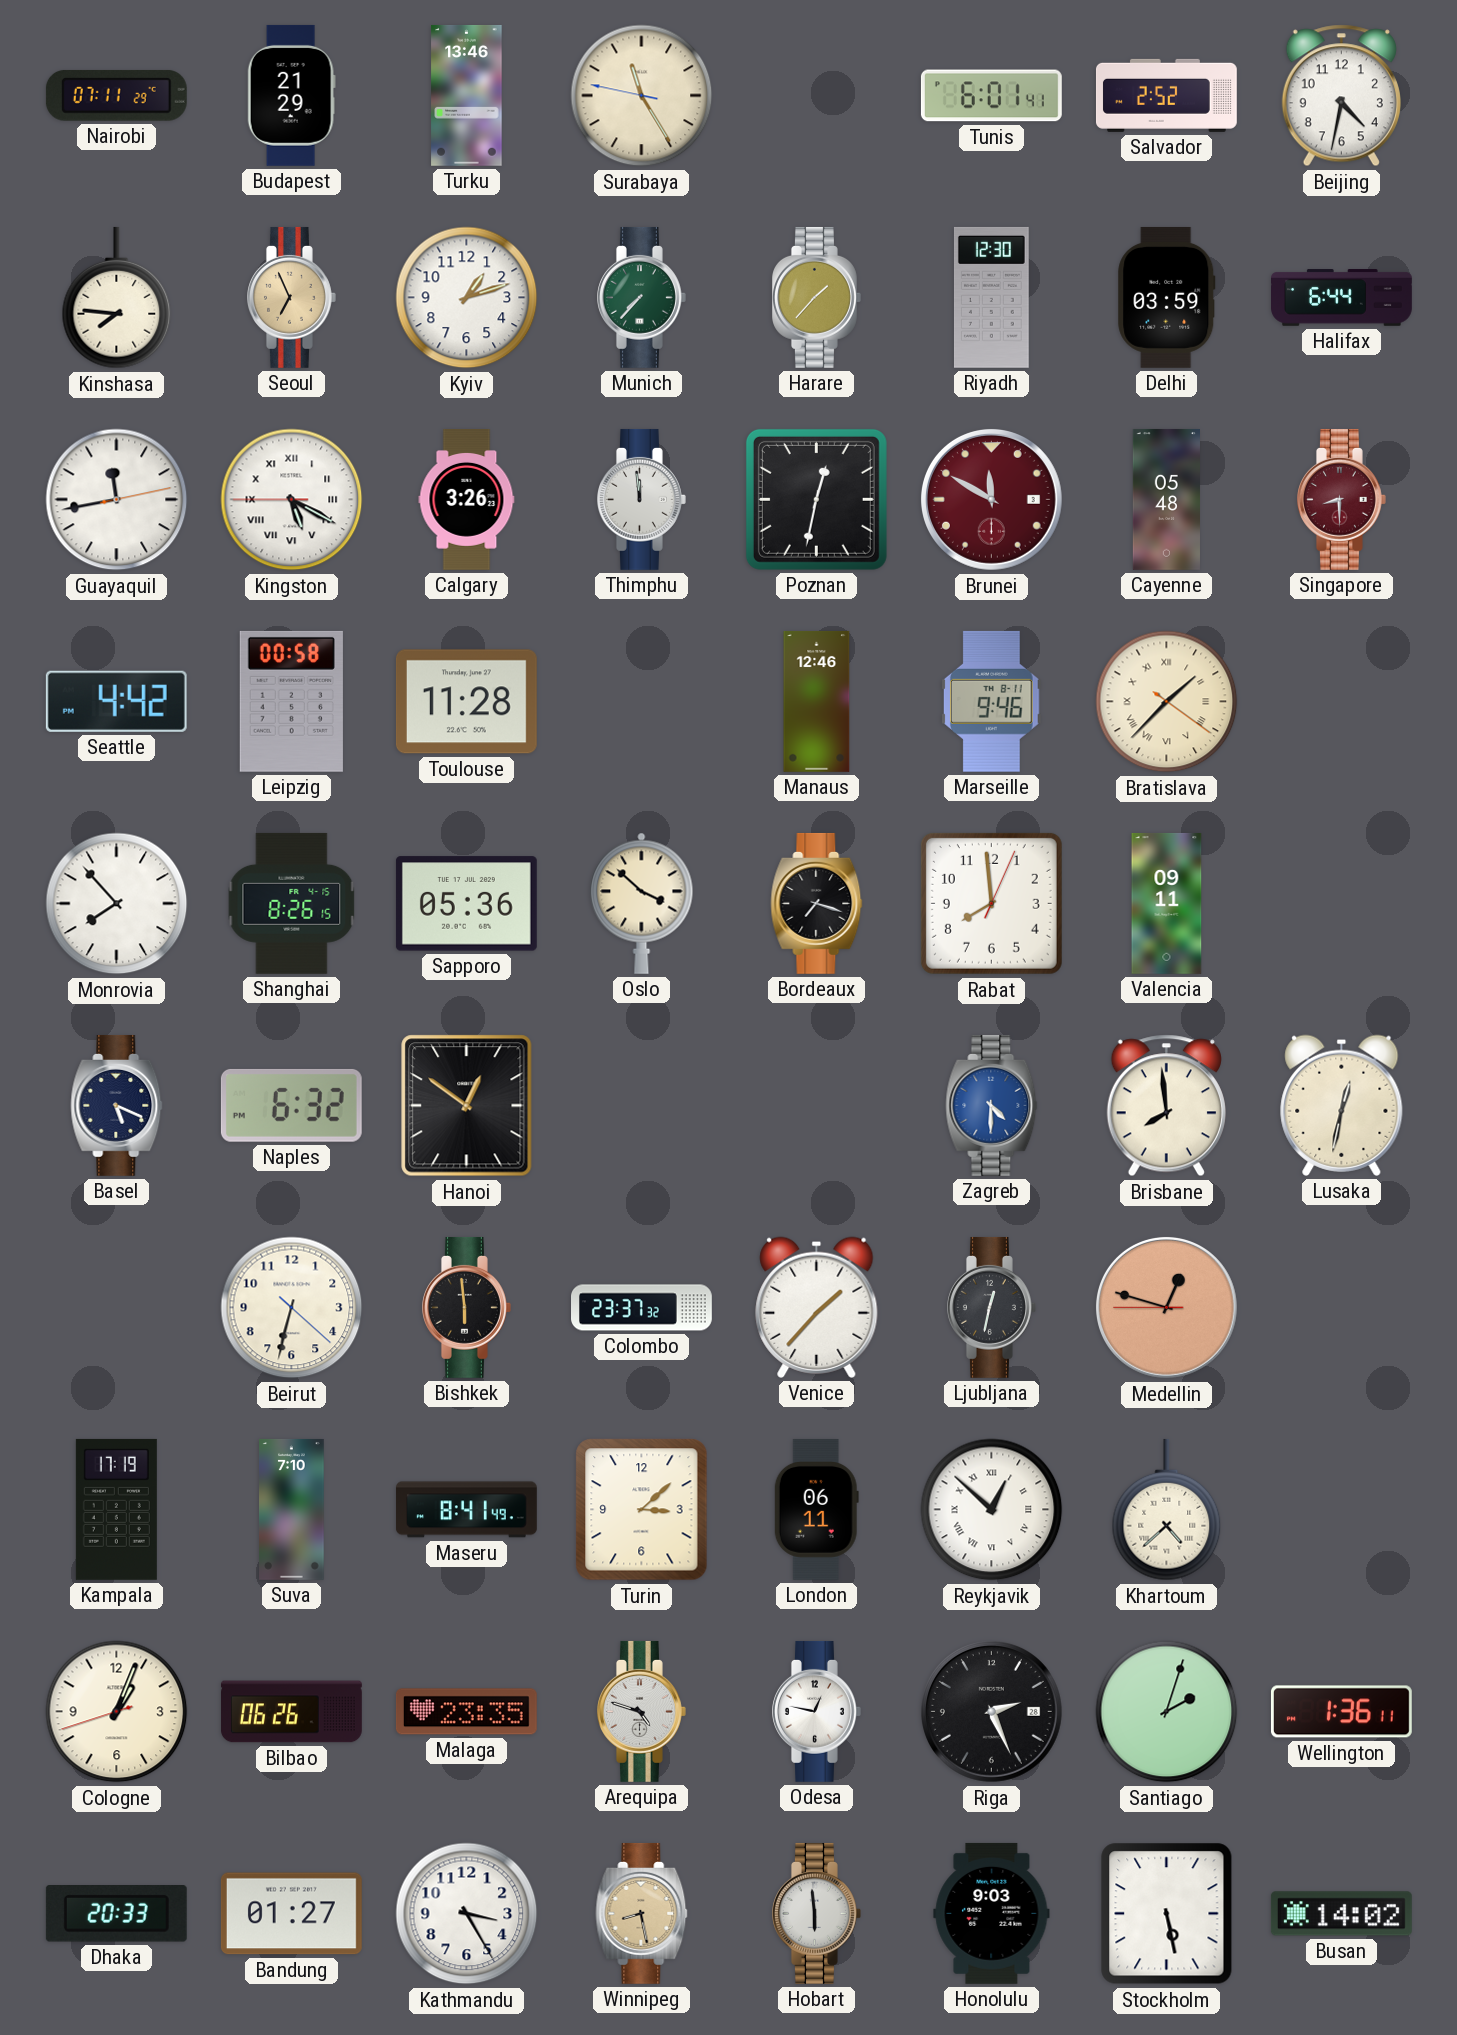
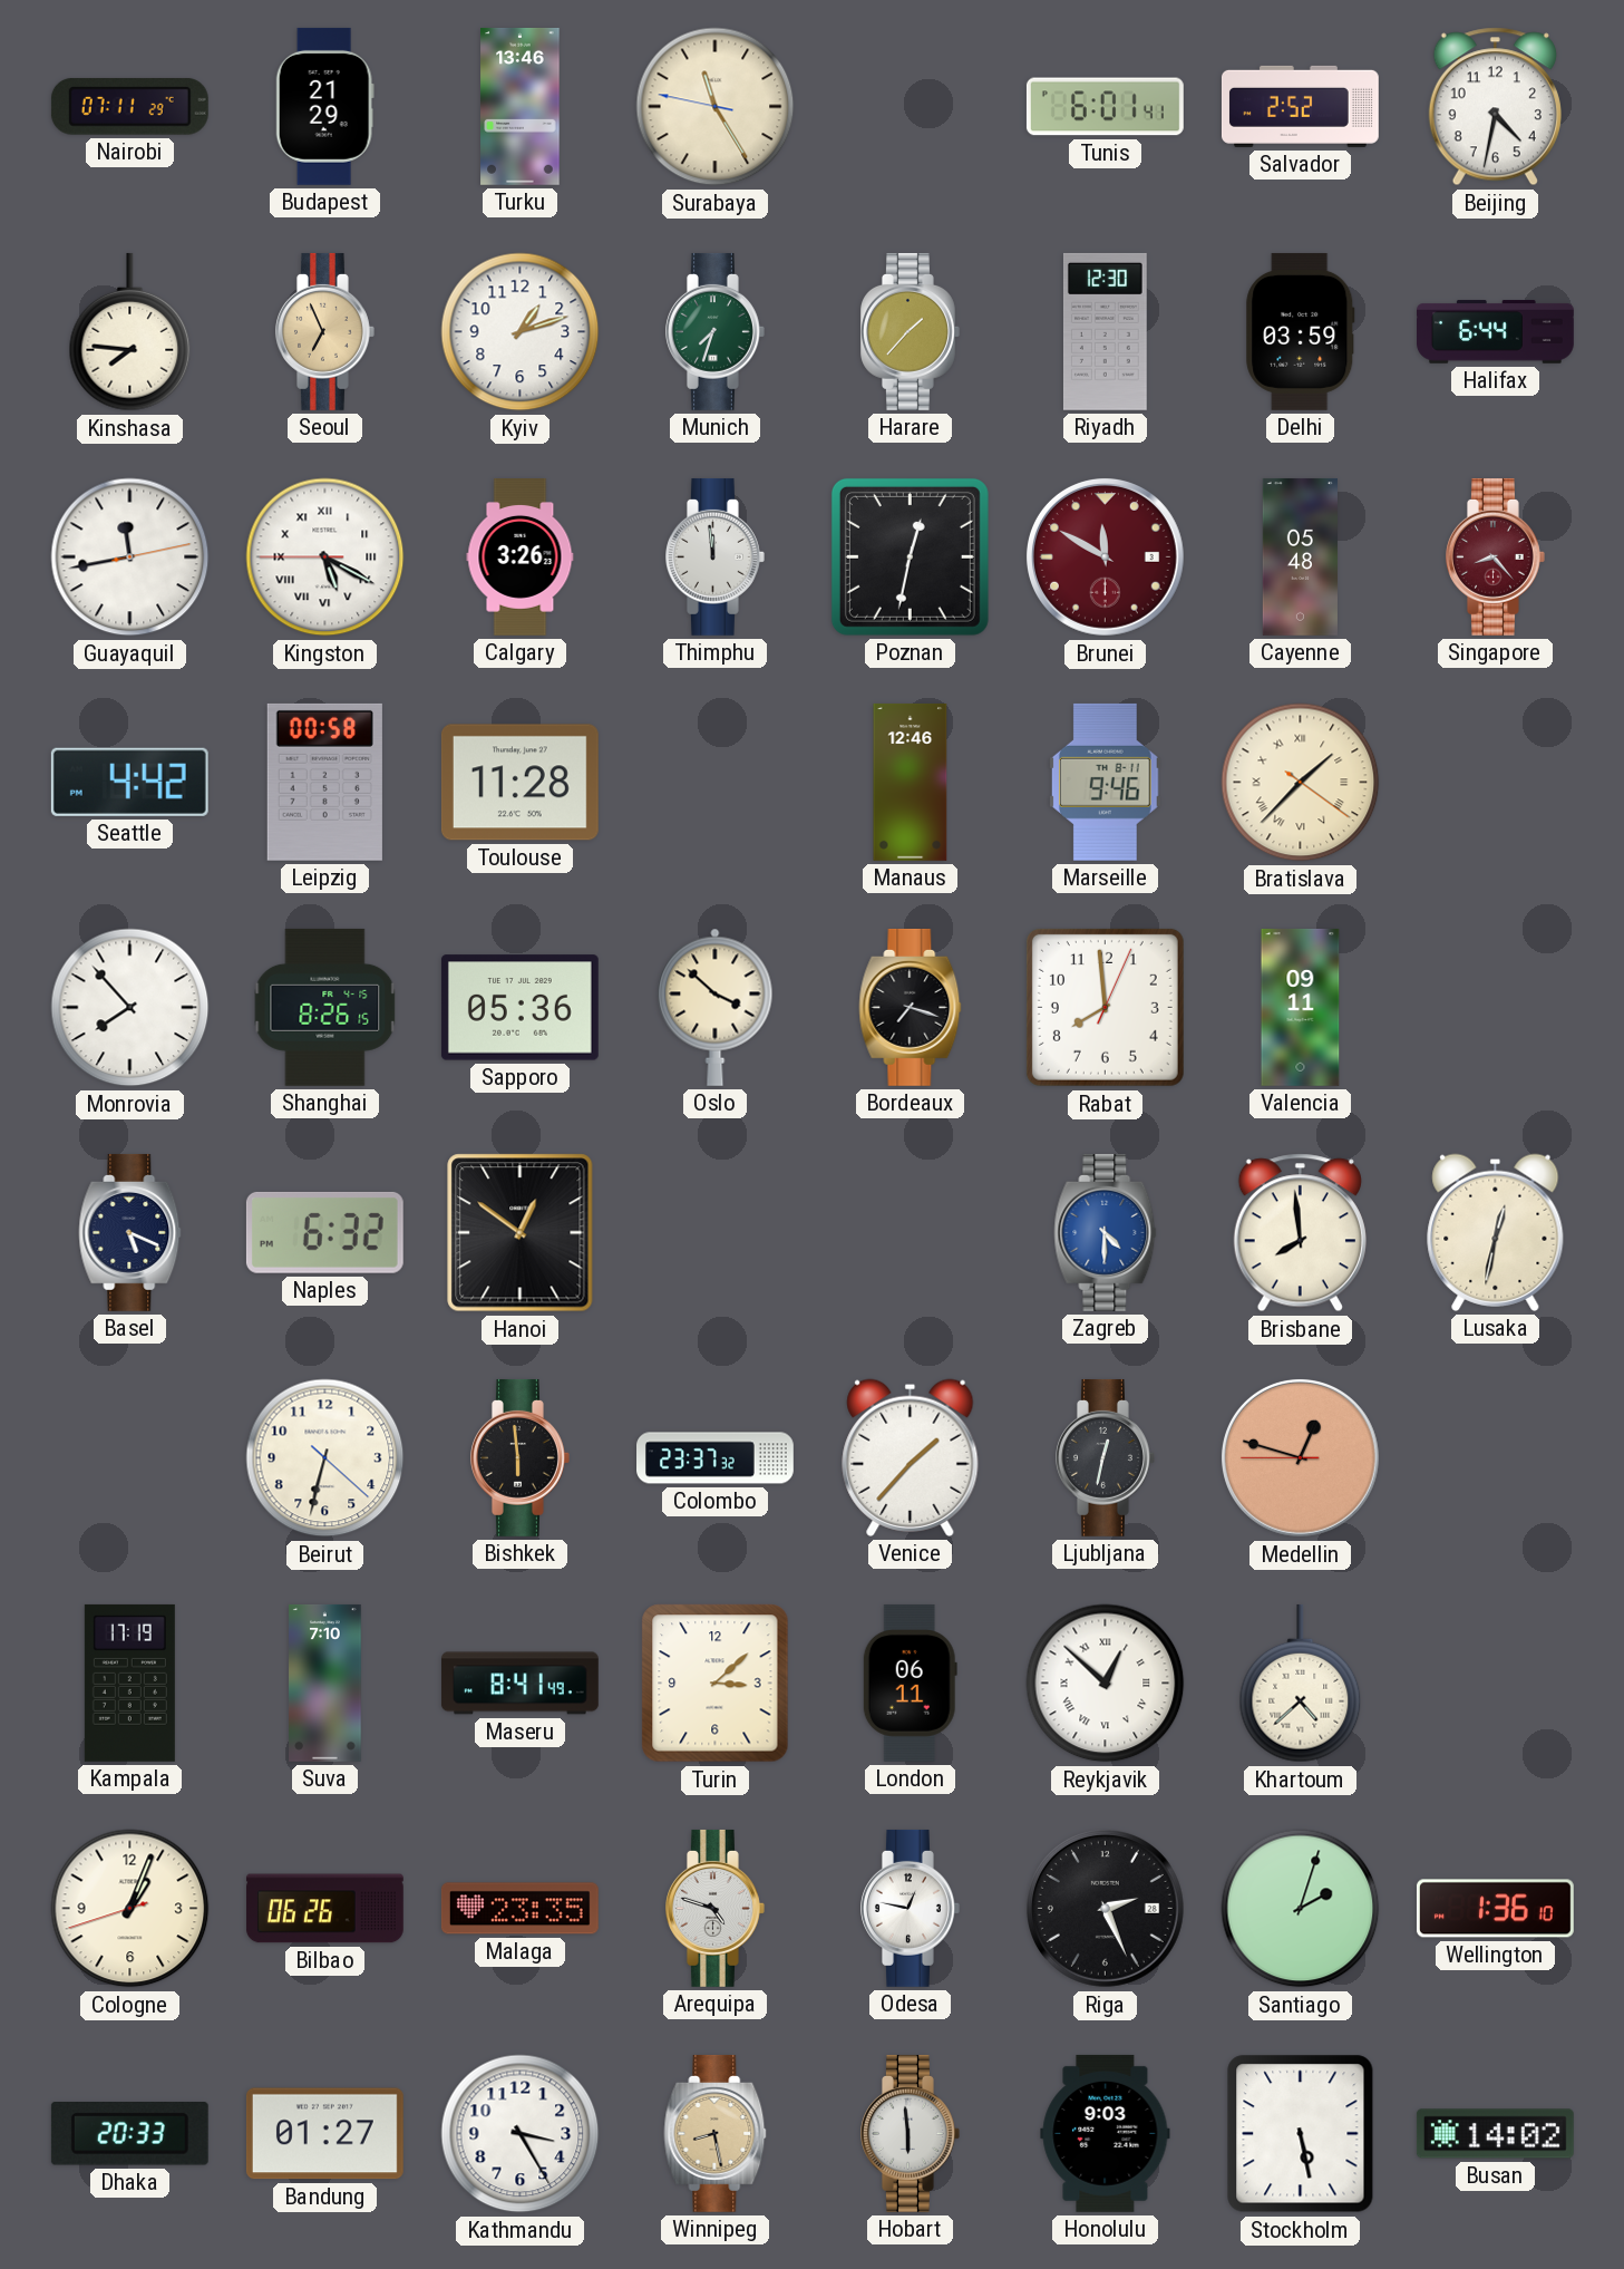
Munich: 7:37 -> 7:33 (716, 331)
Singapore: 8:30 -> 8:23 (1496, 556)
Wellington: 1:36:11 -> 1:36:10 (1495, 1909)
